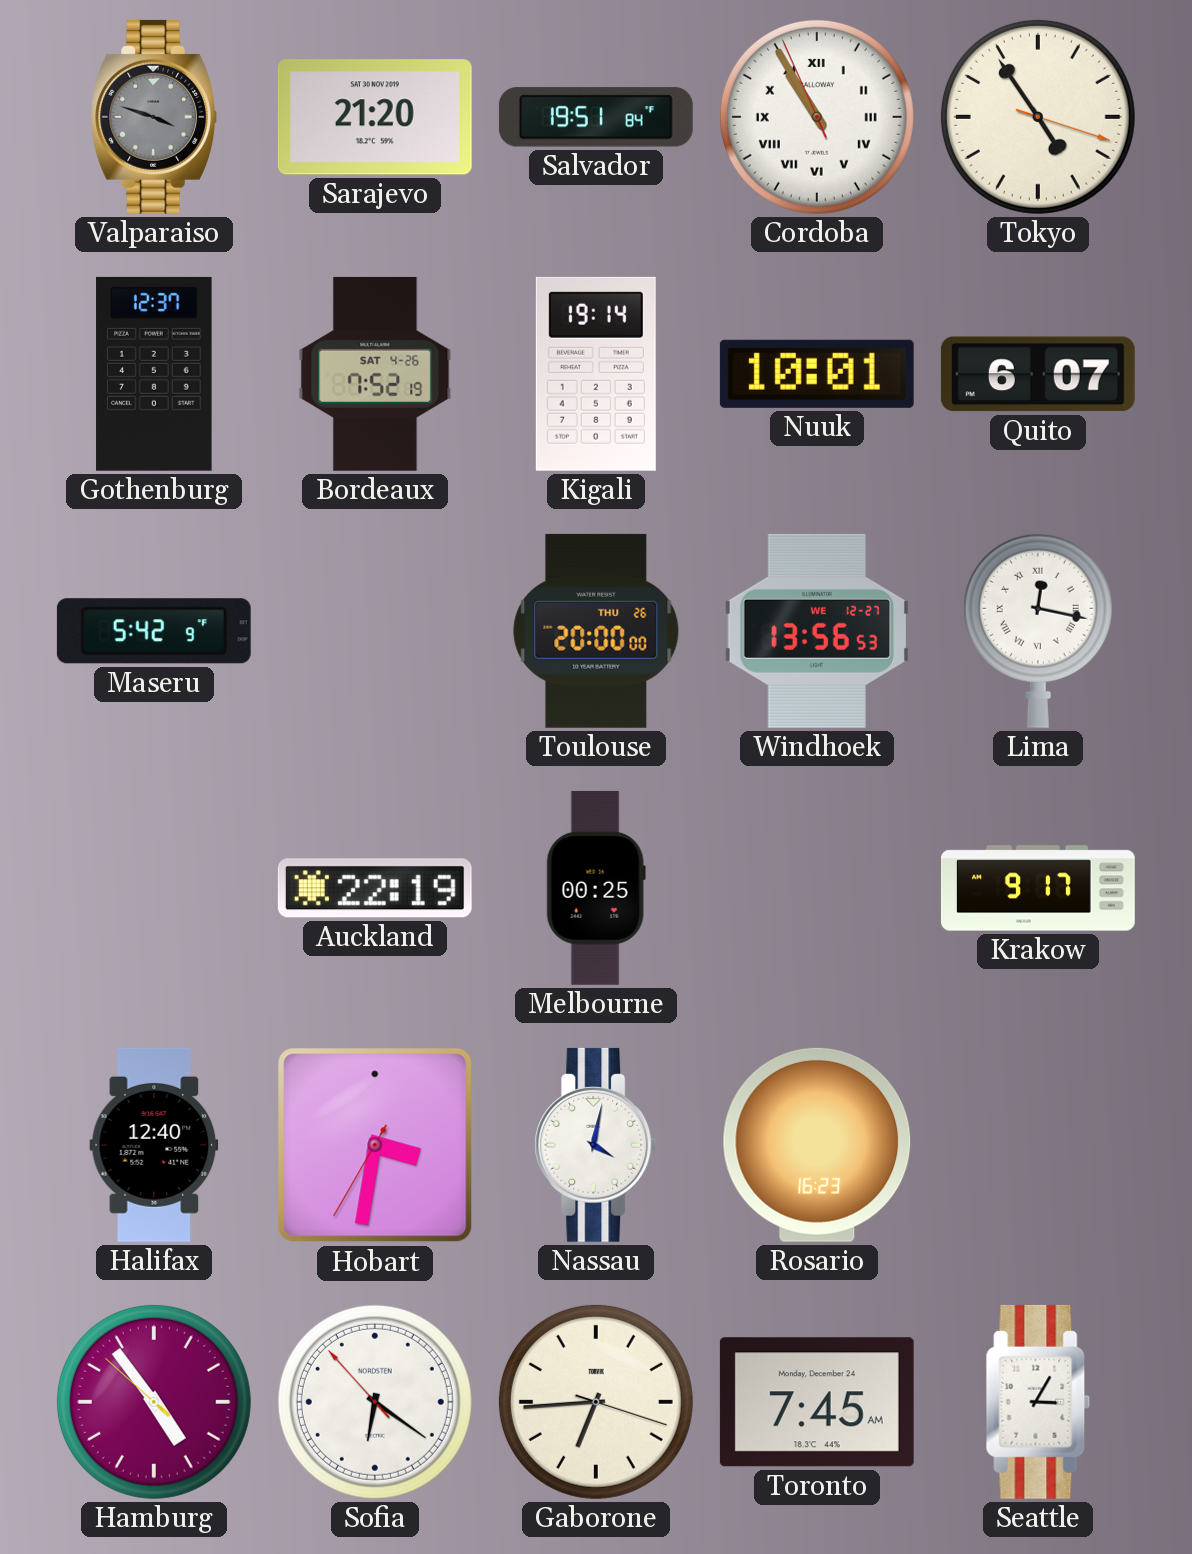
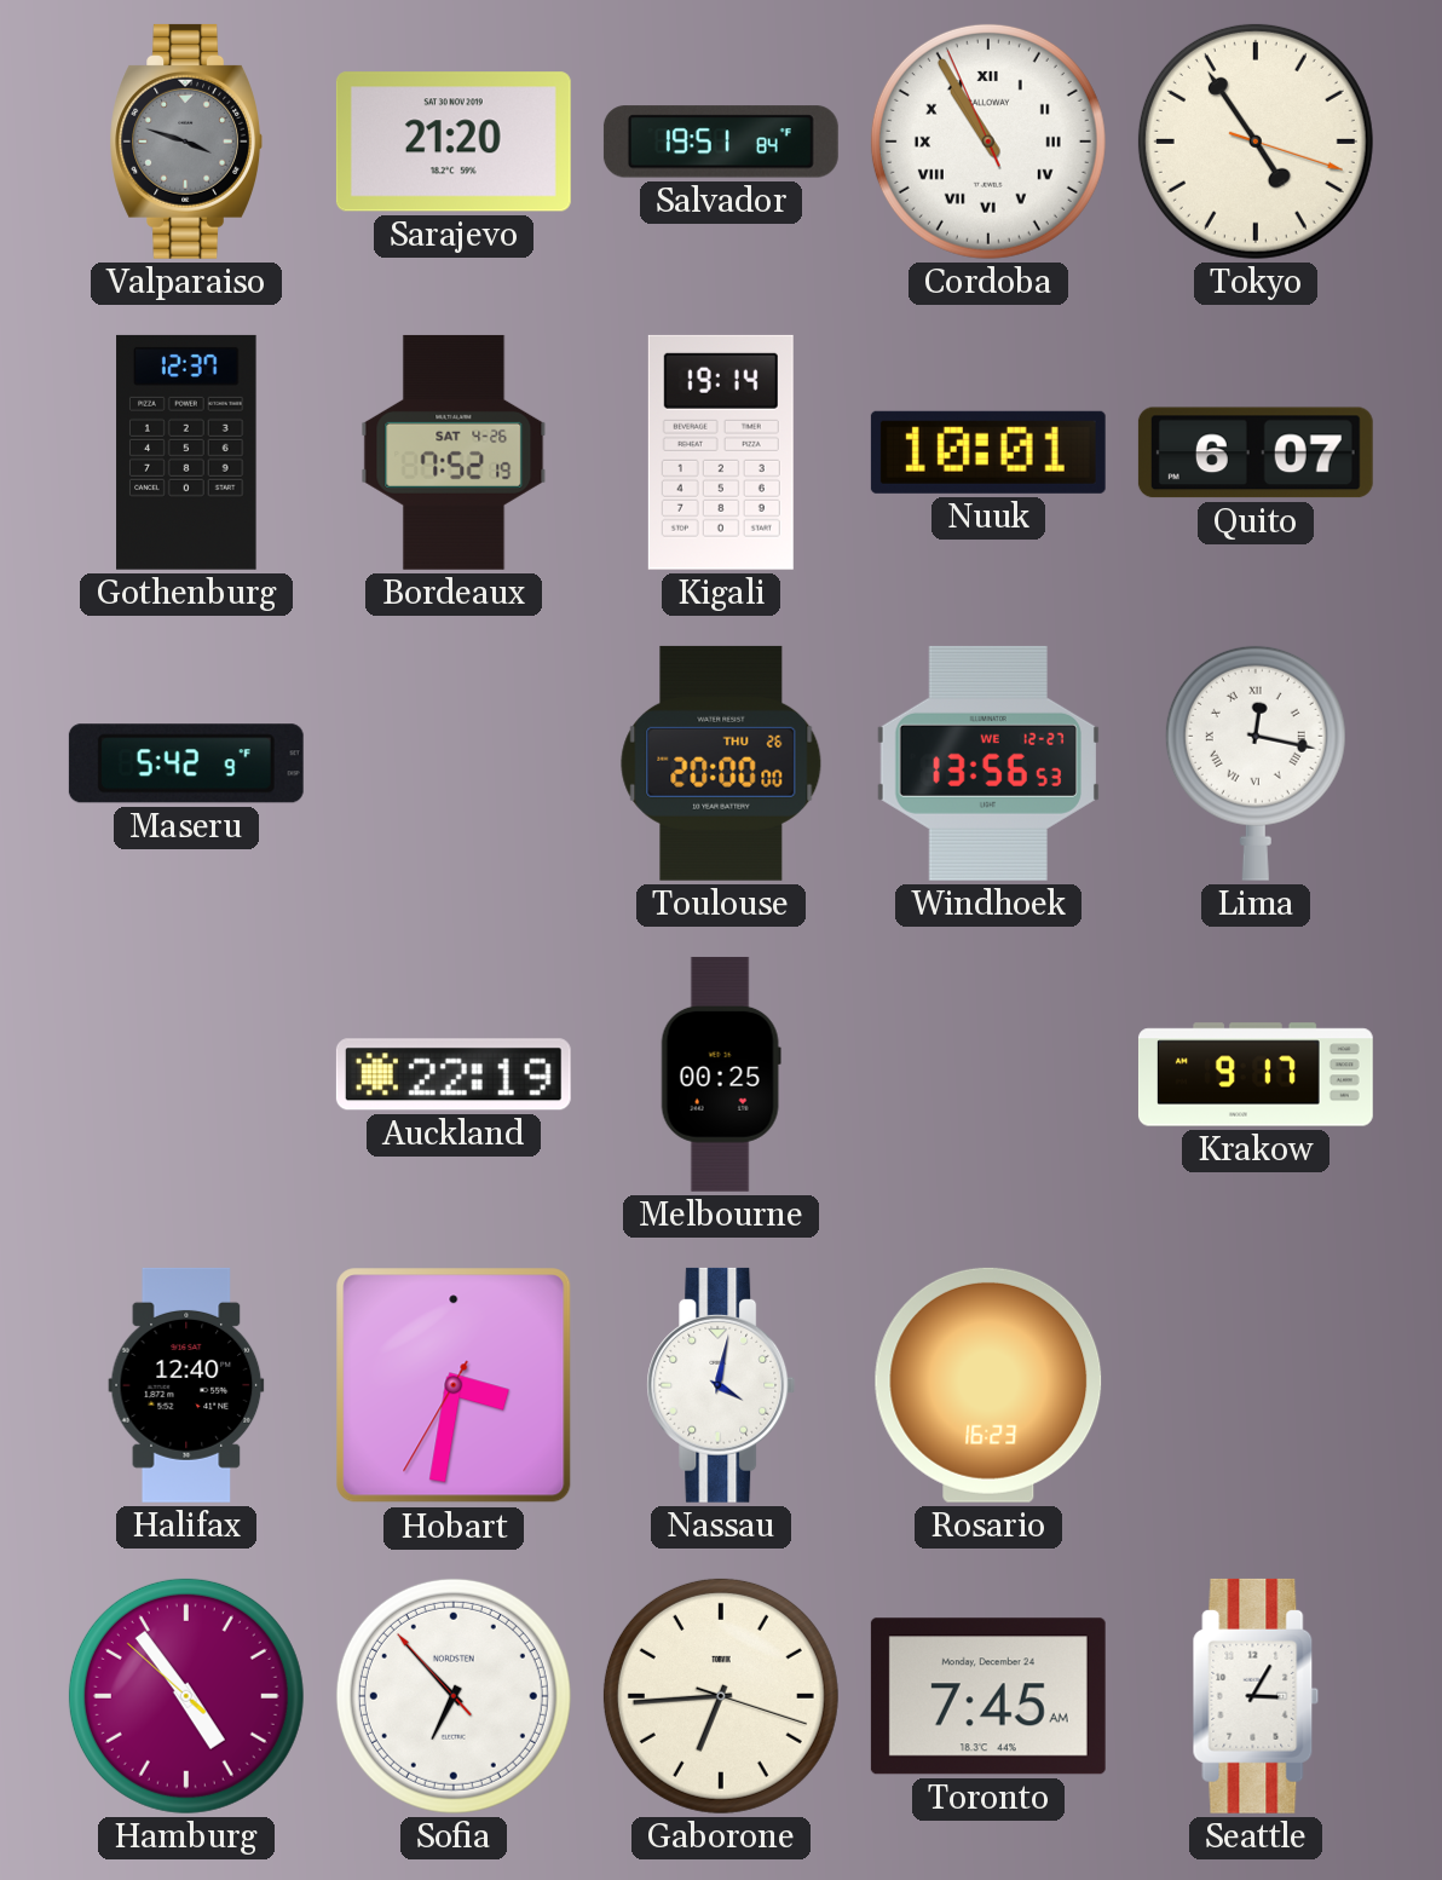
Sofia: 6:20 -> 6:52 (454, 1696)
